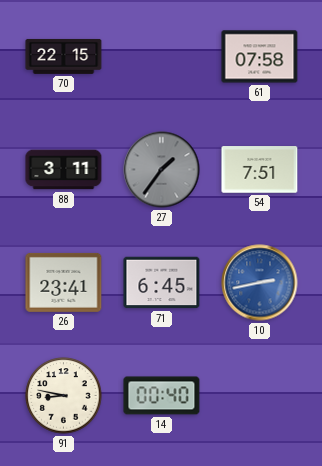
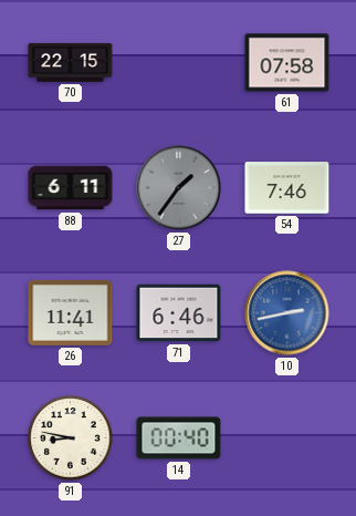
88: 3:11 -> 6:11 (71, 188)
54: 7:51 -> 7:46 (287, 188)
26: 23:41 -> 11:41 (71, 312)
71: 6:45 -> 6:46 (179, 313)
